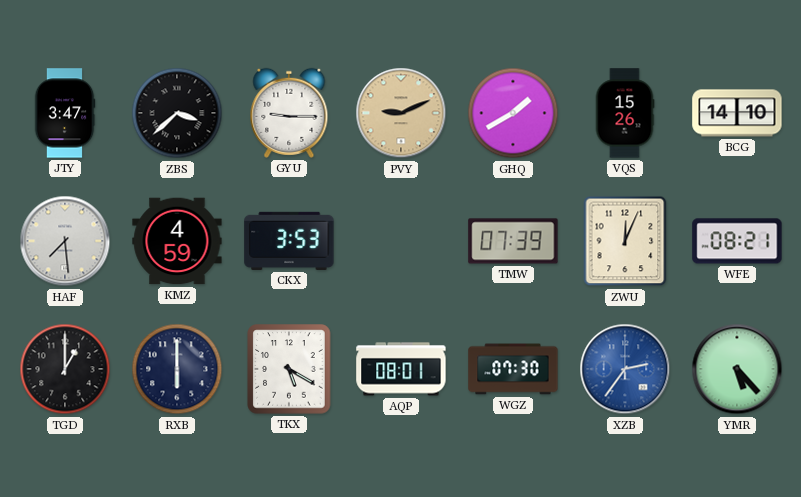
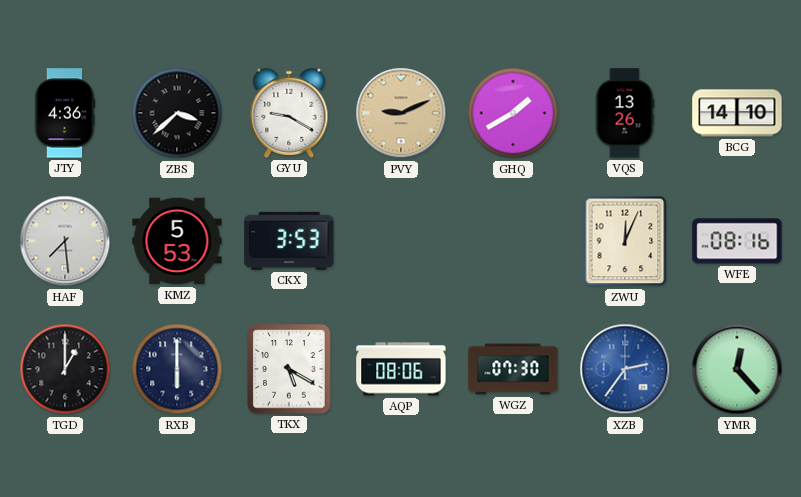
JTY: 3:47 -> 4:36 (65, 113)
GYU: 9:15 -> 9:20 (289, 113)
VQS: 15:26 -> 13:26 (625, 113)
KMZ: 4:59 -> 5:53 (177, 241)
TMW: 07:39 -> none (513, 241)
WFE: 08:21 -> 08:16 (737, 241)
AQP: 08:01 -> 08:06 (401, 369)
YMR: 5:23 -> 12:23 (737, 369)
